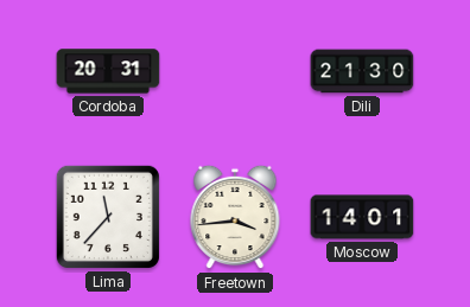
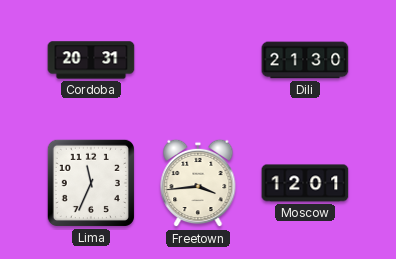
Lima: 11:37 -> 11:34 (91, 183)
Moscow: 14:01 -> 12:01 (305, 183)
